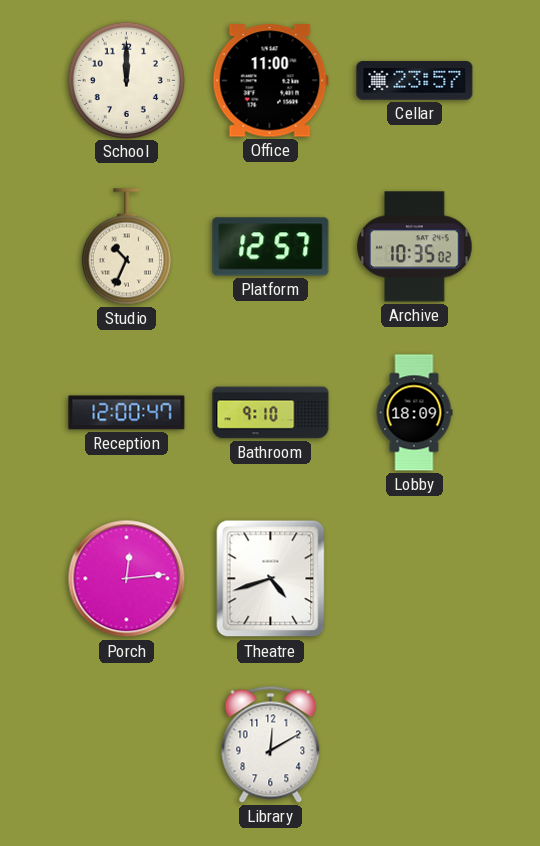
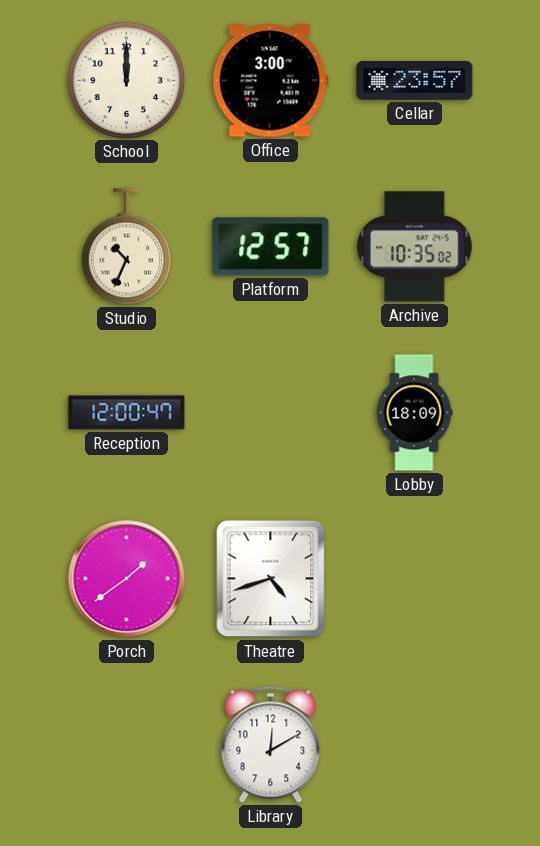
Office: 11:00 -> 3:00 (270, 81)
Bathroom: 9:10 -> none (271, 413)
Porch: 12:14 -> 1:39 (127, 579)
